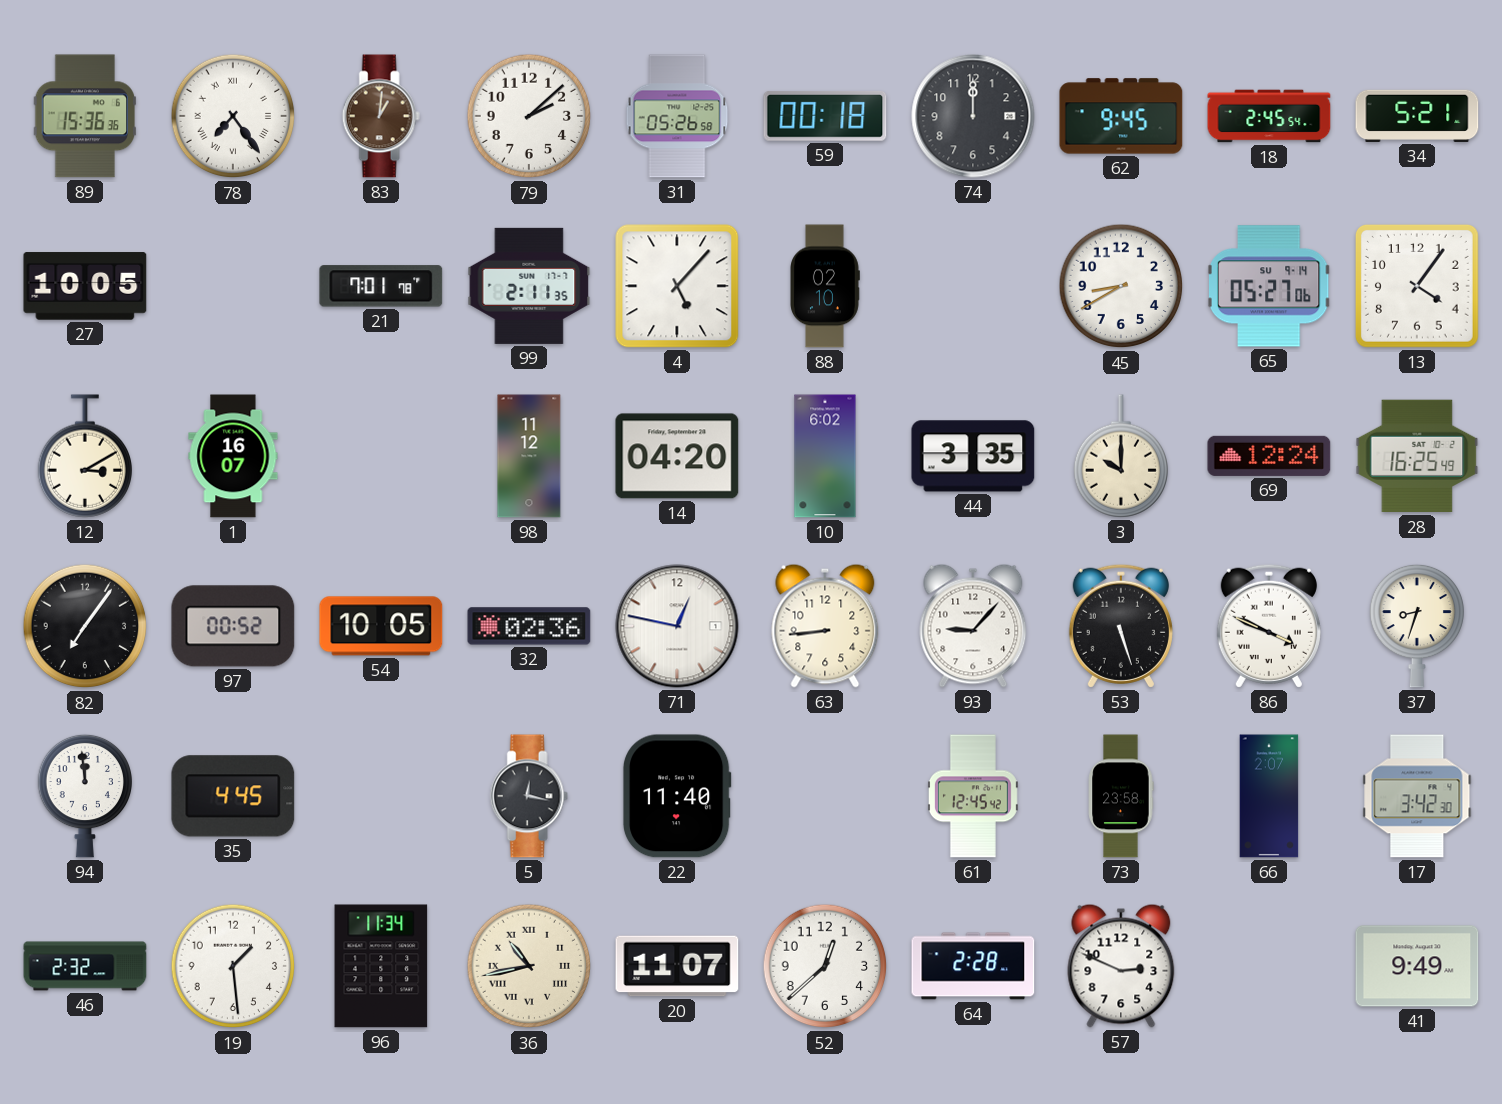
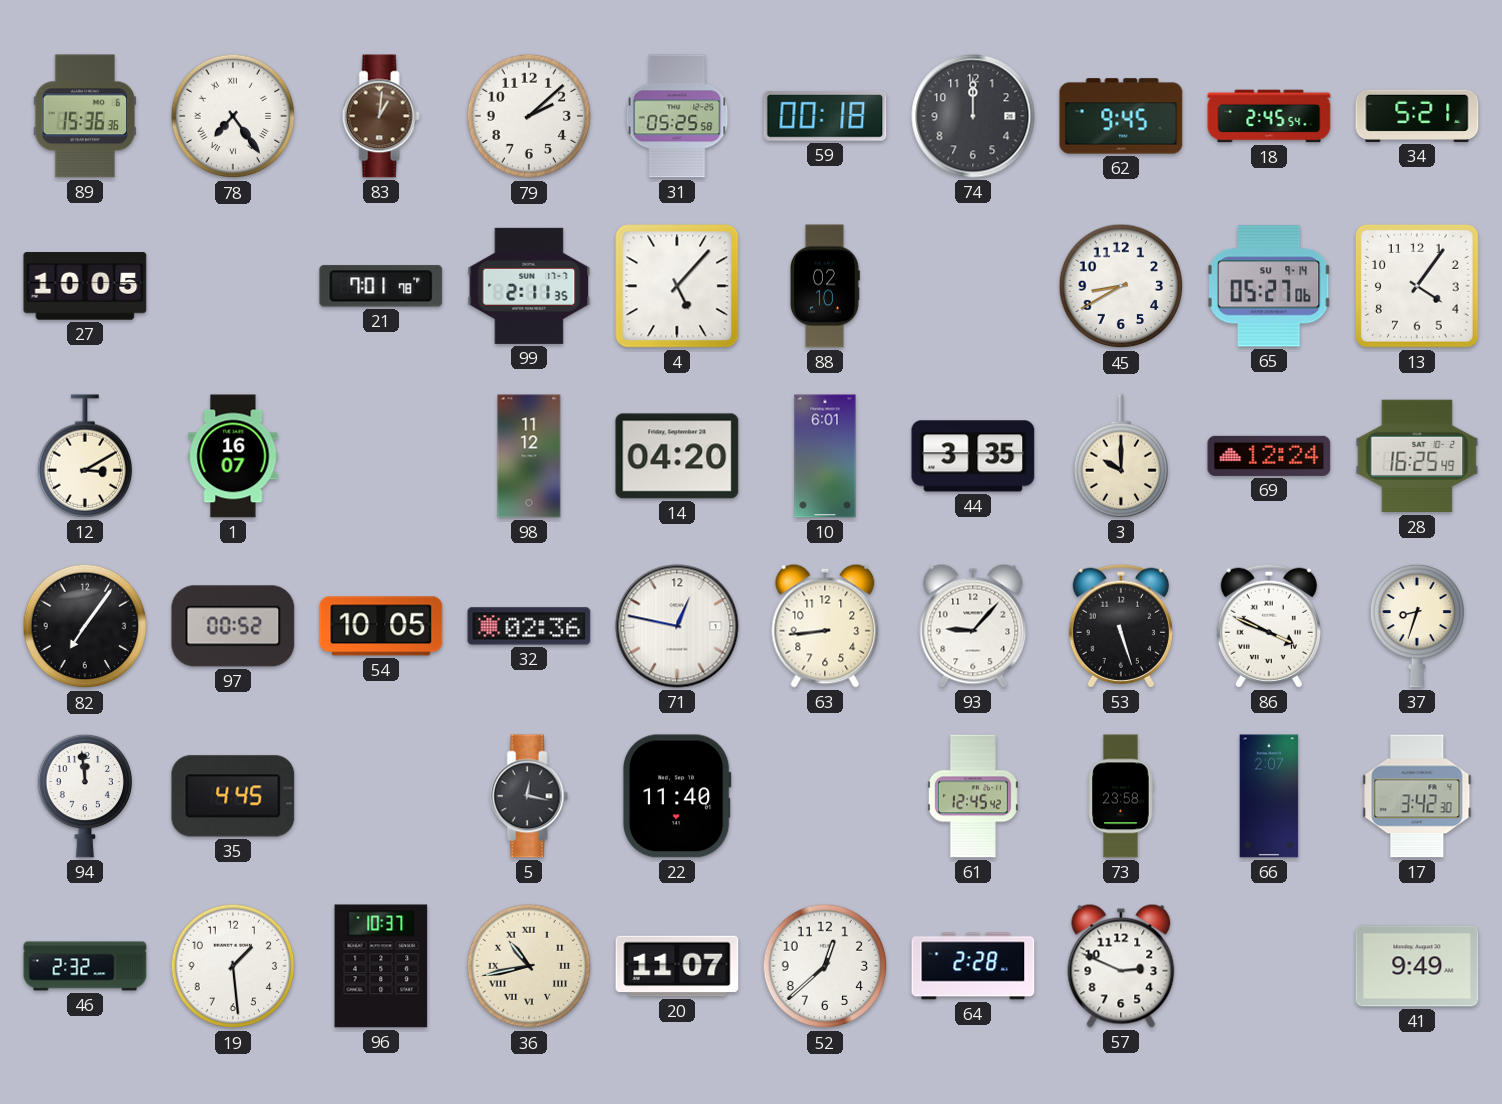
31: 05:26 -> 05:25 (677, 116)
10: 6:02 -> 6:01 (825, 456)
96: 11:34 -> 10:37 (381, 966)
